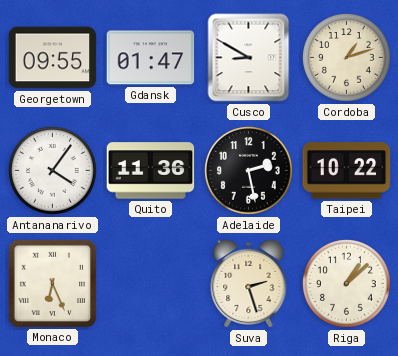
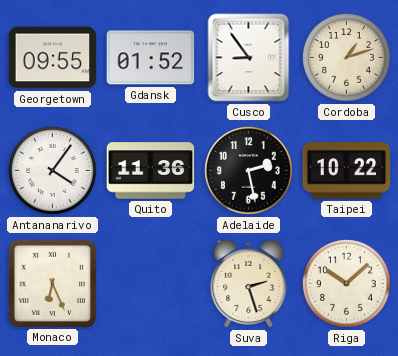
Gdansk: 01:47 -> 01:52 (151, 58)
Cusco: 8:50 -> 8:54 (249, 58)
Riga: 1:08 -> 10:08 (347, 284)
